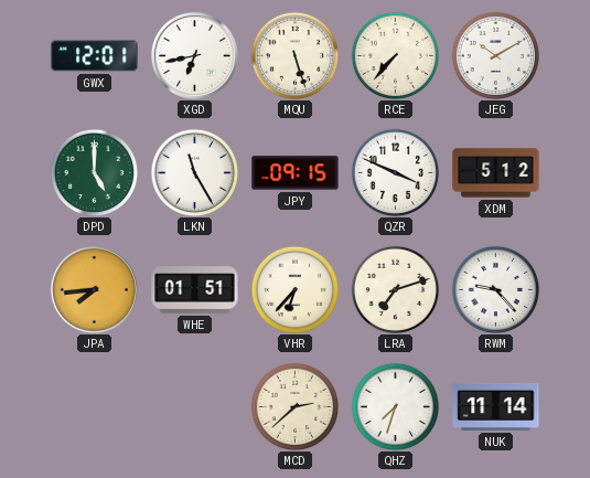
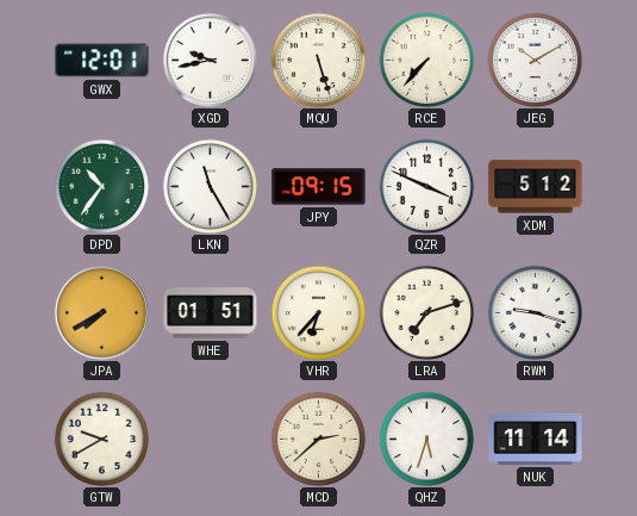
XGD: 6:43 -> 9:43 (210, 60)
DPD: 5:00 -> 10:36 (101, 186)
JPA: 7:44 -> 7:40 (101, 312)
RWM: 9:23 -> 9:18 (535, 312)
GTW: none -> 9:40 (101, 439)
QHZ: 7:33 -> 5:33 (426, 439)
